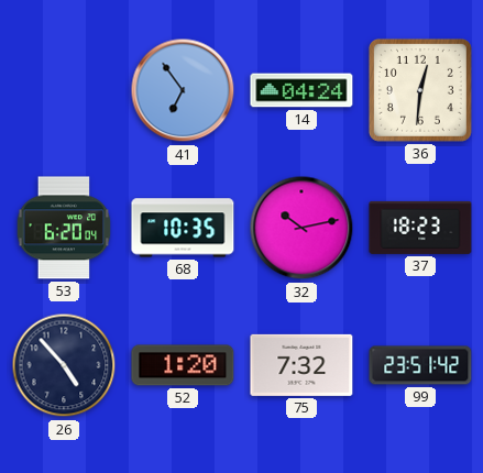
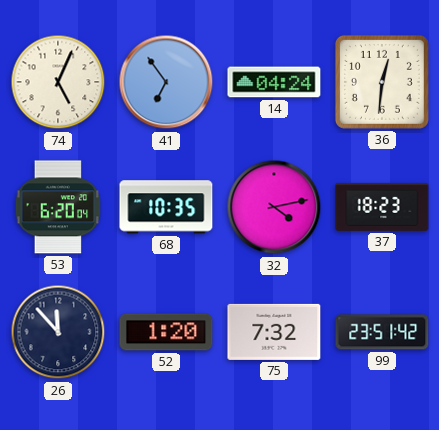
74: none -> 5:04 (58, 82)
32: 10:13 -> 4:13 (274, 207)
26: 4:53 -> 11:53 (58, 332)
